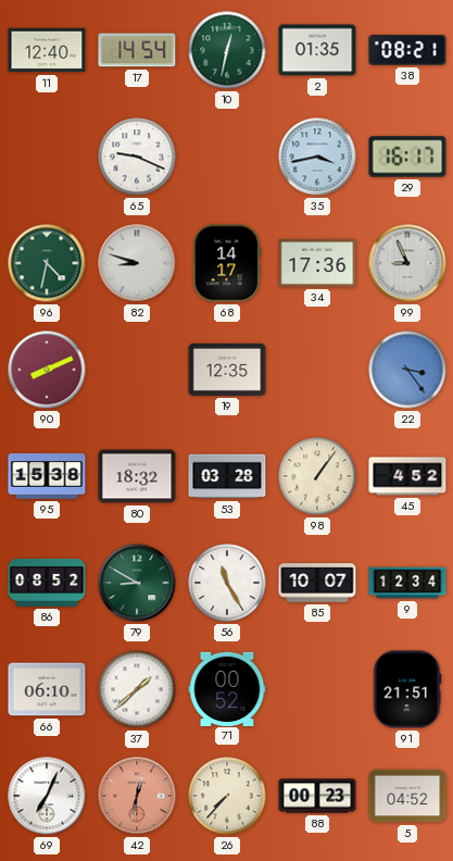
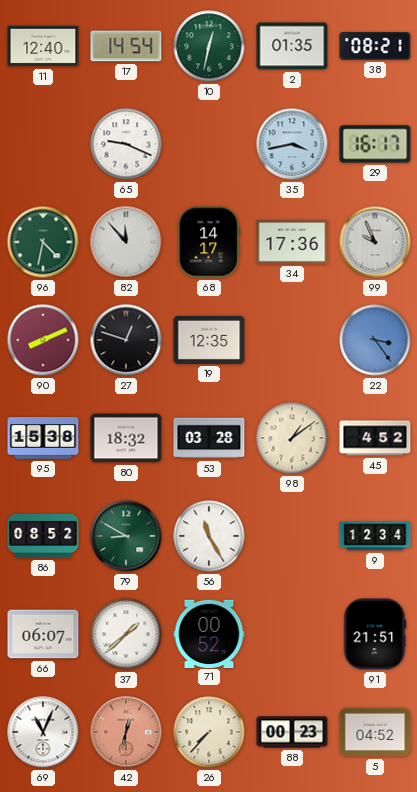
82: 8:48 -> 11:53 (126, 242)
99: 8:56 -> 9:56 (375, 242)
27: none -> 12:48 (126, 340)
98: 1:06 -> 1:09 (292, 438)
85: 10:07 -> none (317, 583)
66: 06:10 -> 06:07 (43, 634)
69: 7:04 -> 11:04 (43, 732)
